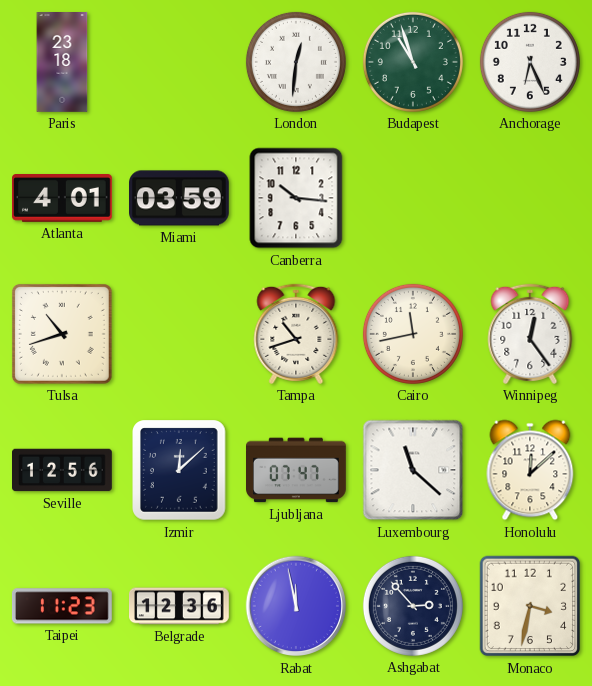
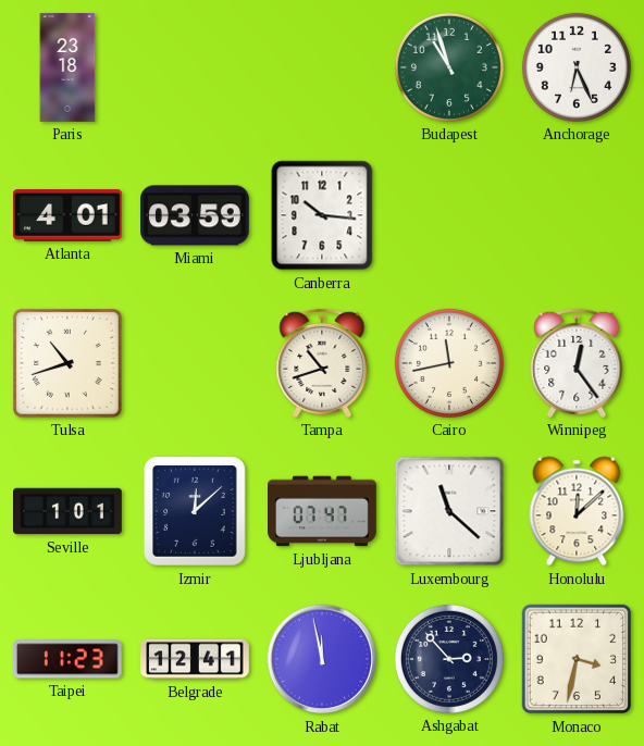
London: 12:31 -> none (296, 62)
Seville: 12:56 -> 1:01 (69, 511)
Belgrade: 12:36 -> 12:41 (196, 659)
